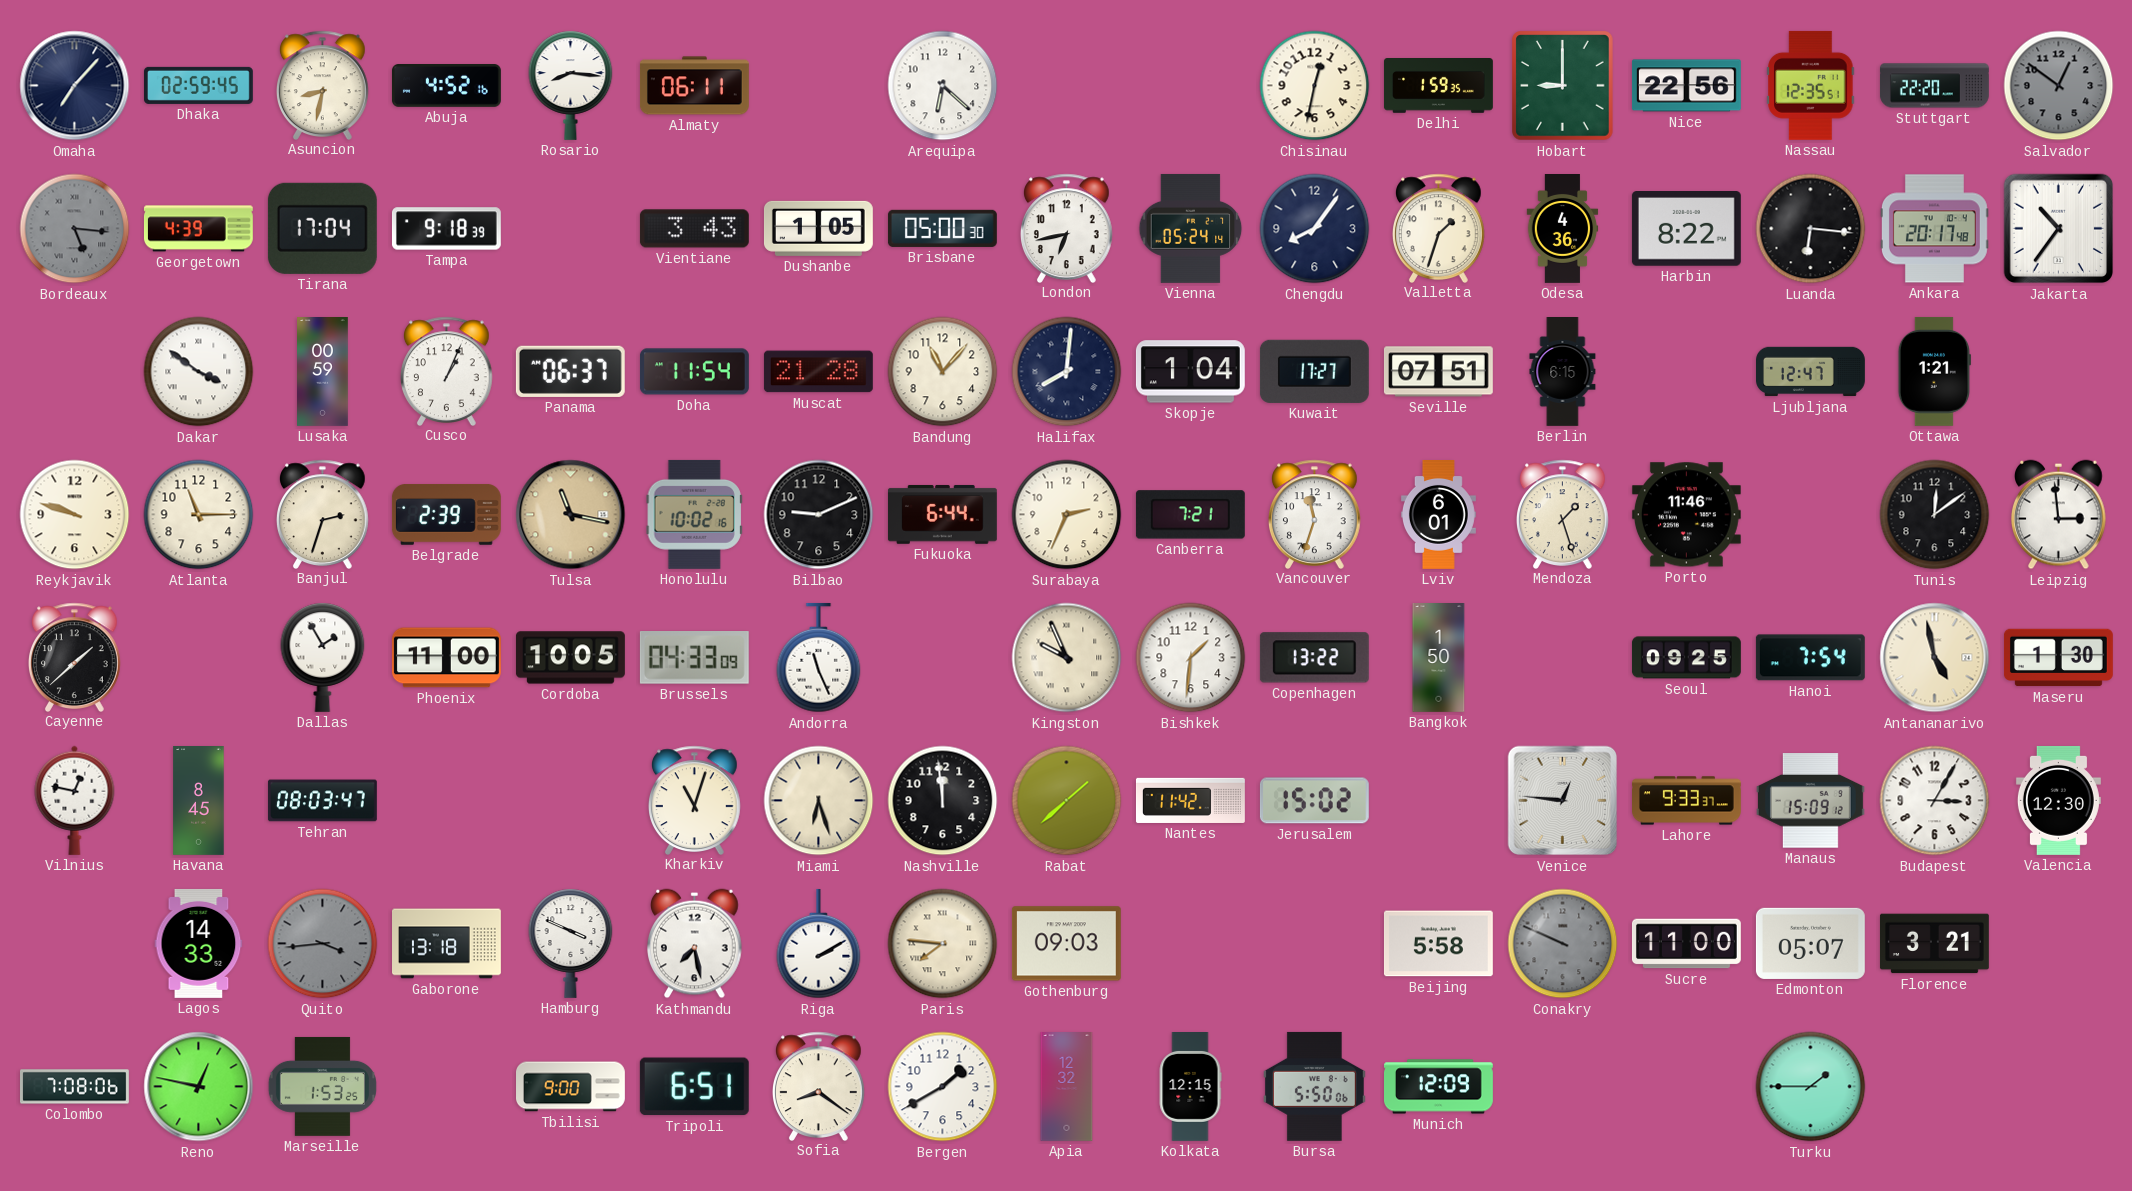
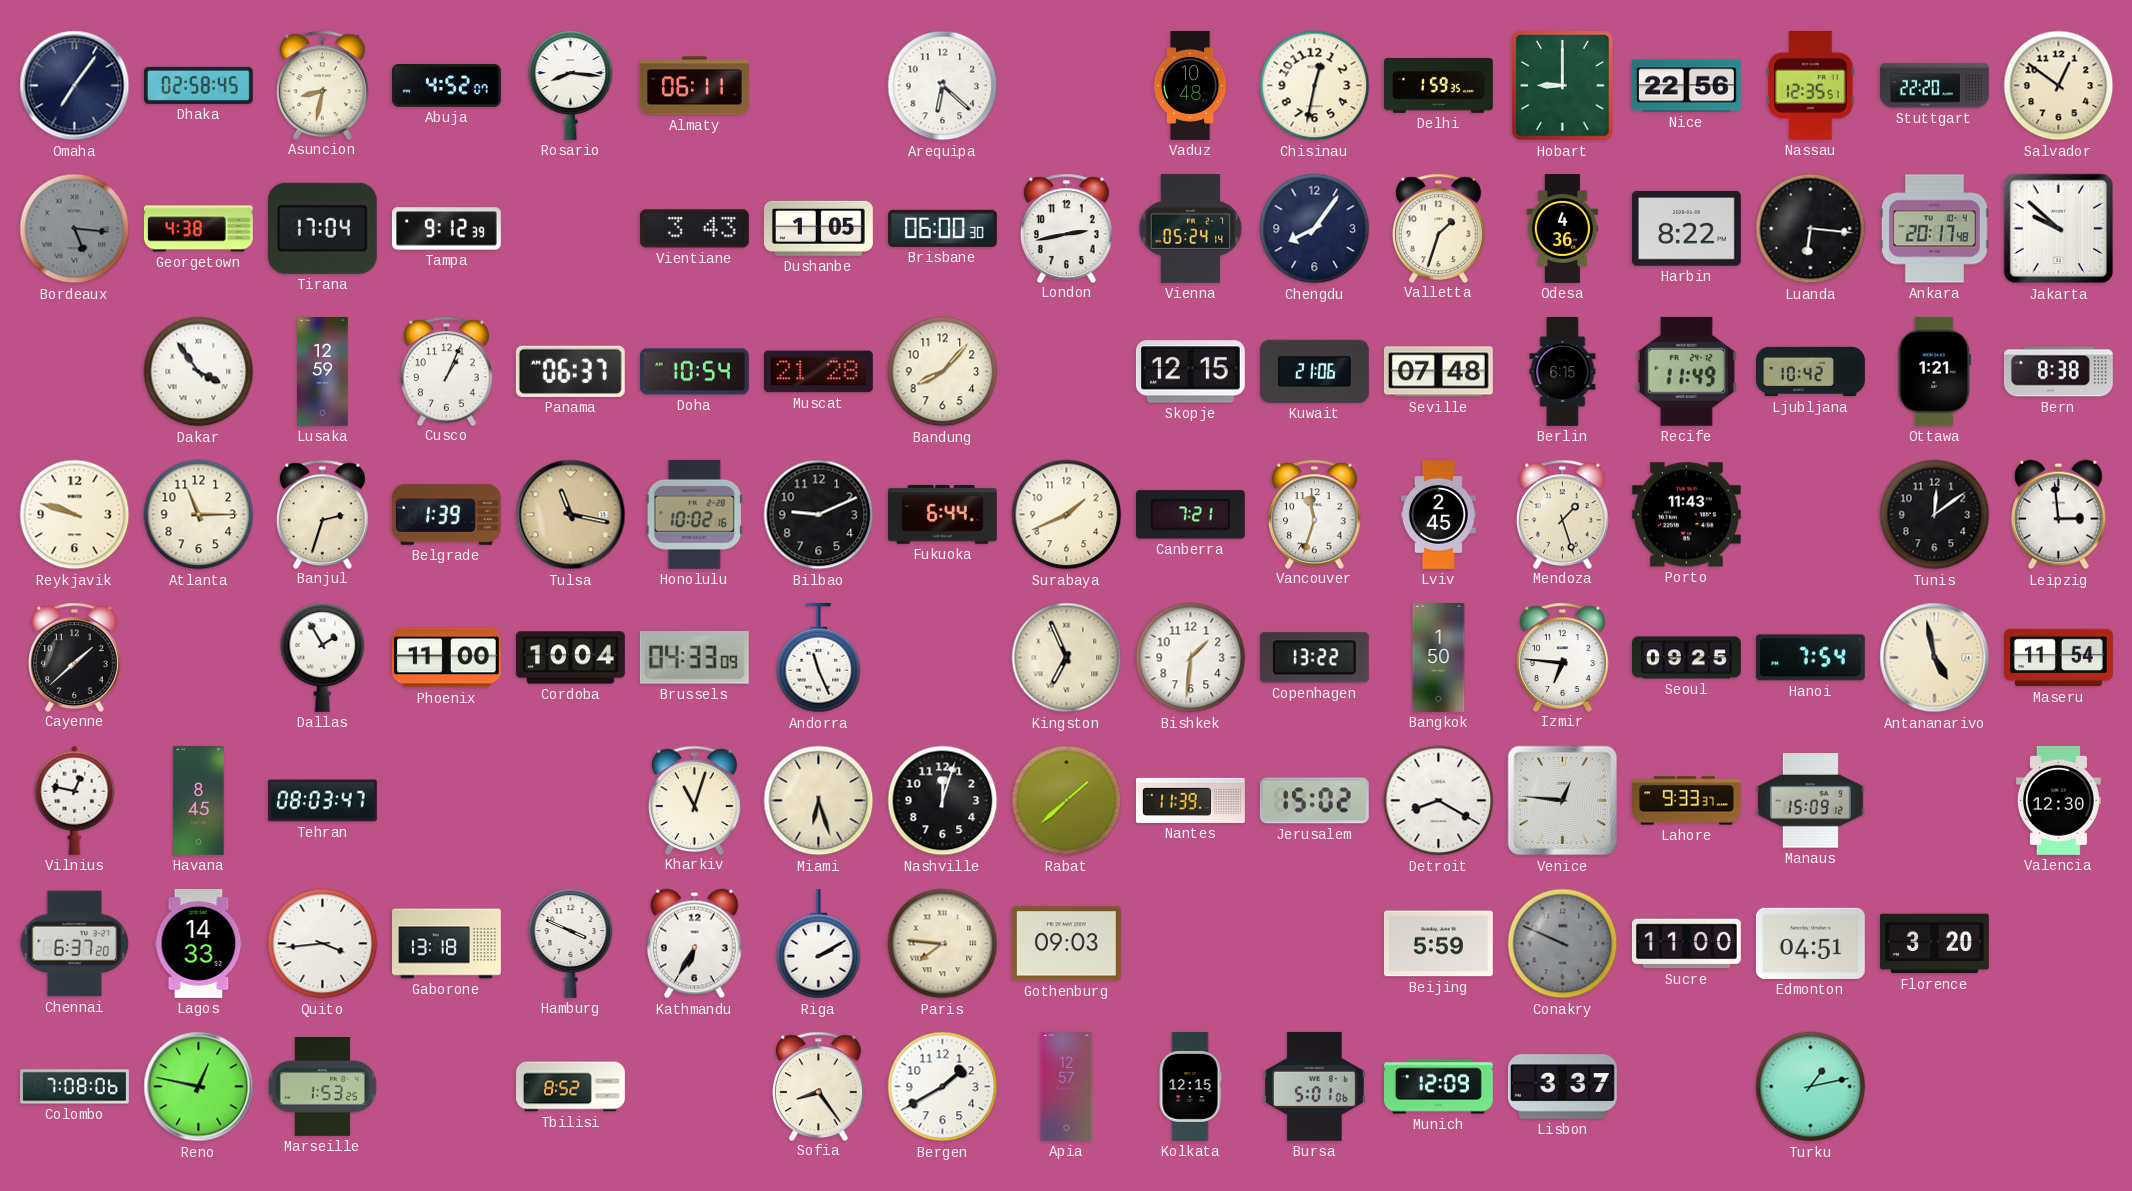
Omaha: 7:07 -> 7:06 (75, 86)
Dhaka: 02:59 -> 02:58 (198, 85)
Abuja: 4:52:16 -> 4:52:07 (446, 86)
Vaduz: none -> 10:48 (1190, 86)
Salvador dial: grey -> cream (2059, 86)
Georgetown: 4:39 -> 4:38 (198, 229)
Tampa: 9:18 -> 9:12 (446, 229)
Brisbane: 05:00 -> 06:00 (942, 228)
London: 6:43 -> 2:43 (1067, 228)
Jakarta: 10:36 -> 9:52 (2059, 229)
Dakar: 3:51 -> 3:54 (199, 372)
Lusaka: 00:59 -> 12:59 (323, 372)
Doha: 11:54 -> 10:54 (694, 372)
Bandung: 11:07 -> 8:07 (943, 372)
Halifax: 8:01 -> none (1067, 372)
Skopje: 1:04 -> 12:15 (1190, 372)
Kuwait: 17:27 -> 21:06 (1314, 371)
Seville: 07:51 -> 07:48 (1438, 372)
Recife: none -> 11:49 (1686, 371)
Ljubljana: 12:47 -> 10:42 (1811, 372)
Bern: none -> 8:38 (2058, 372)
Belgrade: 2:39 -> 1:39 (446, 515)
Surabaya: 2:34 -> 1:41 (1067, 515)
Lviv: 6:01 -> 2:45 (1438, 515)
Porto: 11:46 -> 11:43 (1686, 515)
Cordoba: 10:05 -> 10:04 (570, 658)
Kingston: 9:56 -> 6:56 (1067, 658)
Izmir: none -> 6:46 (1563, 657)
Maseru: 1:30 -> 11:54 (2058, 658)
Nashville: 11:59 -> 12:03 (943, 801)
Nantes: 11:42 -> 11:39 (1191, 800)
Detroit: none -> 8:20 (1439, 801)
Budapest: 3:05 -> none (1935, 801)
Chennai: none -> 6:37 (75, 944)
Quito dial: grey -> white (323, 944)
Kathmandu: 7:28 -> 6:35 (695, 944)
Beijing: 5:58 -> 5:59 (1438, 944)
Edmonton: 05:07 -> 04:51 (1810, 943)
Florence: 3:21 -> 3:20 (1934, 944)
Tbilisi: 9:00 -> 8:52 (571, 1087)
Tripoli: 6:51 -> none (694, 1087)
Sofia: 8:21 -> 8:24 (819, 1086)
Apia: 12:32 -> 12:57 (1067, 1087)
Bursa: 5:50 -> 5:01 (1314, 1086)
Lisbon: none -> 3:37 (1562, 1087)
Turku: 1:45 -> 1:13 (1811, 1087)
